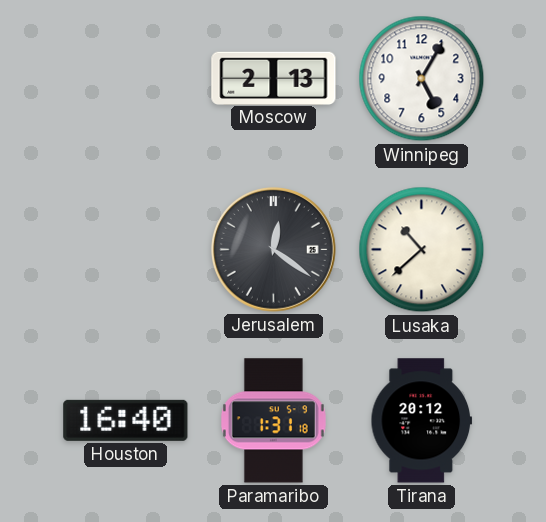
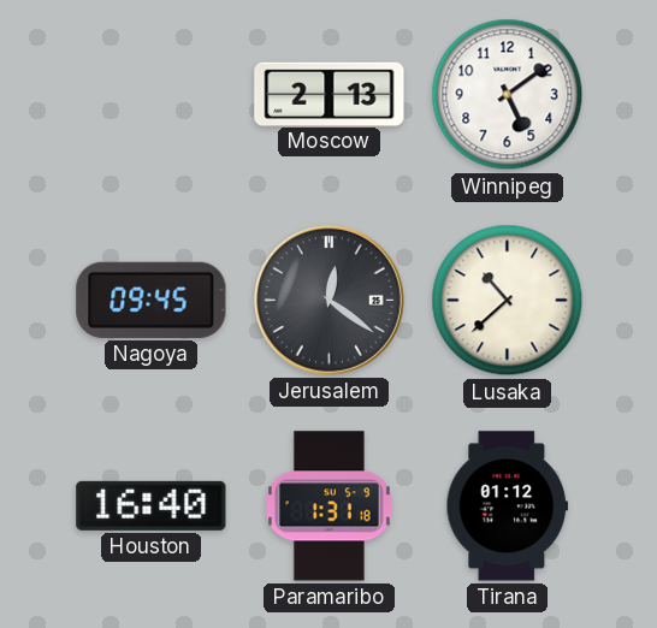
Winnipeg: 5:05 -> 5:09 (508, 95)
Nagoya: none -> 09:45 (152, 300)
Tirana: 20:12 -> 01:12 (507, 506)
